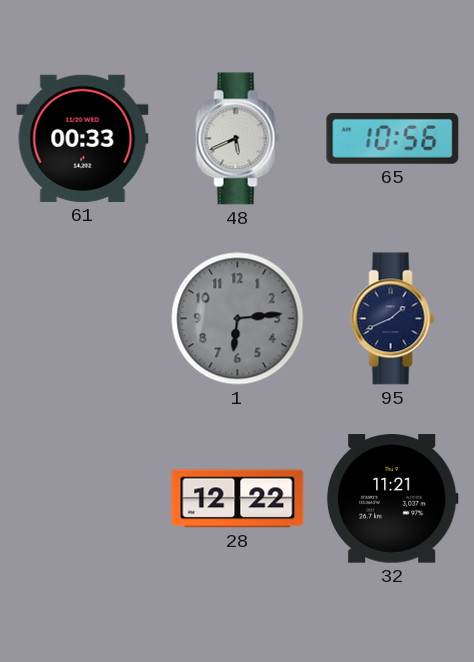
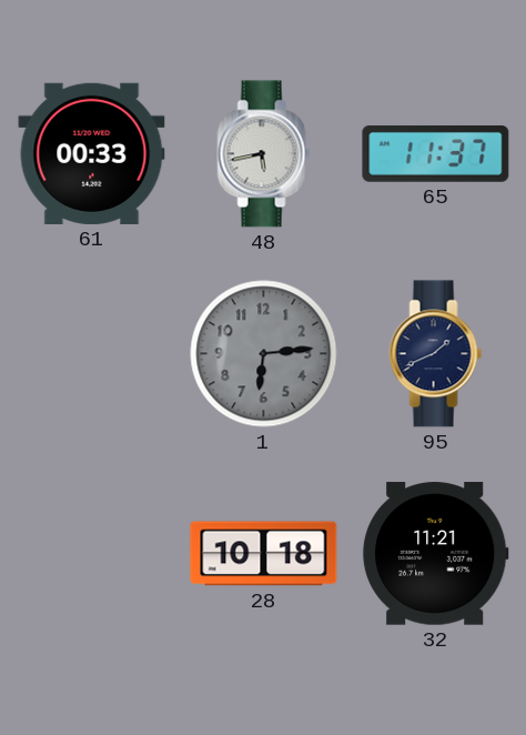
48: 5:41 -> 5:43 (264, 154)
65: 10:56 -> 11:37 (436, 153)
28: 12:22 -> 10:18 (264, 554)
